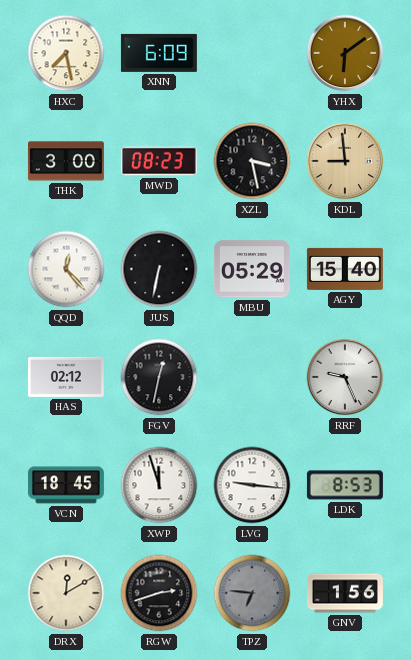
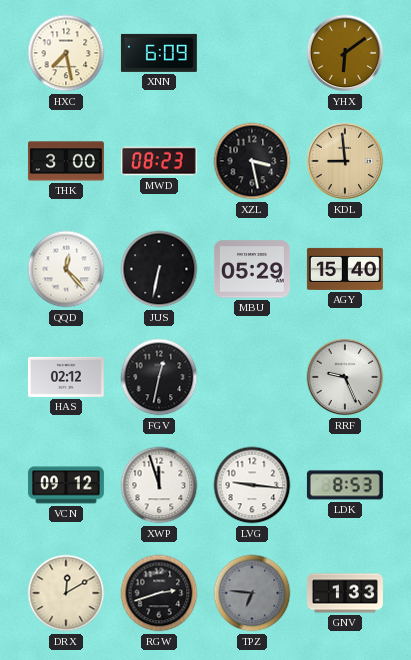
VCN: 18:45 -> 09:12 (66, 485)
GNV: 1:56 -> 1:33 (345, 593)
